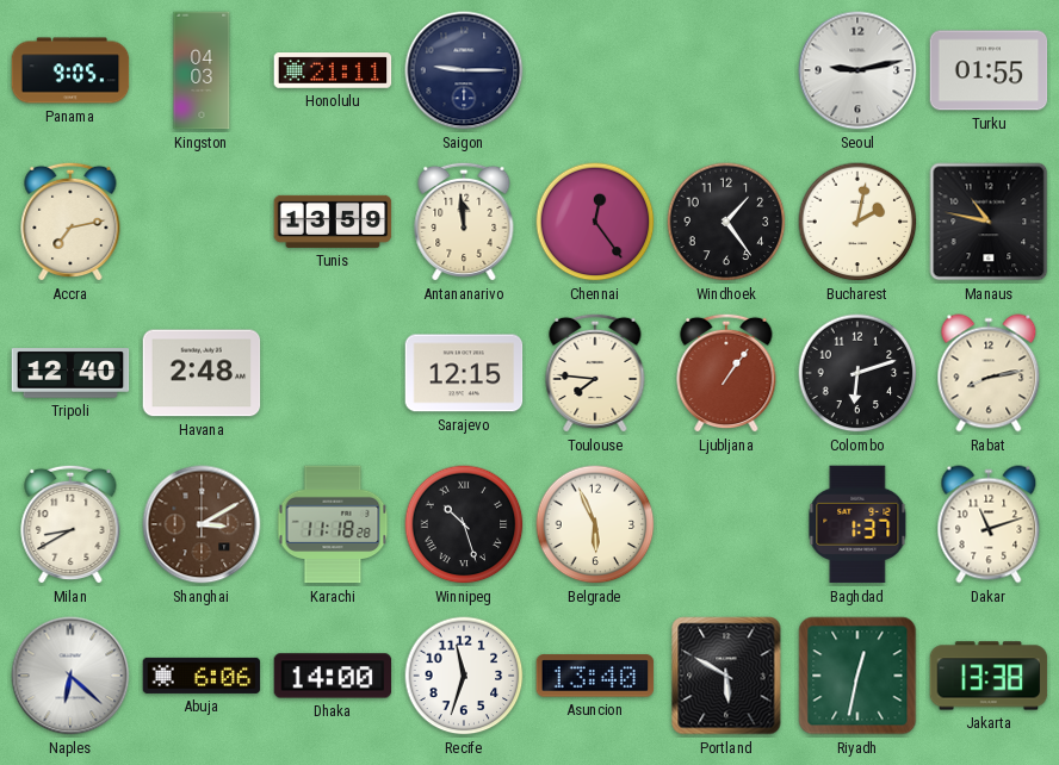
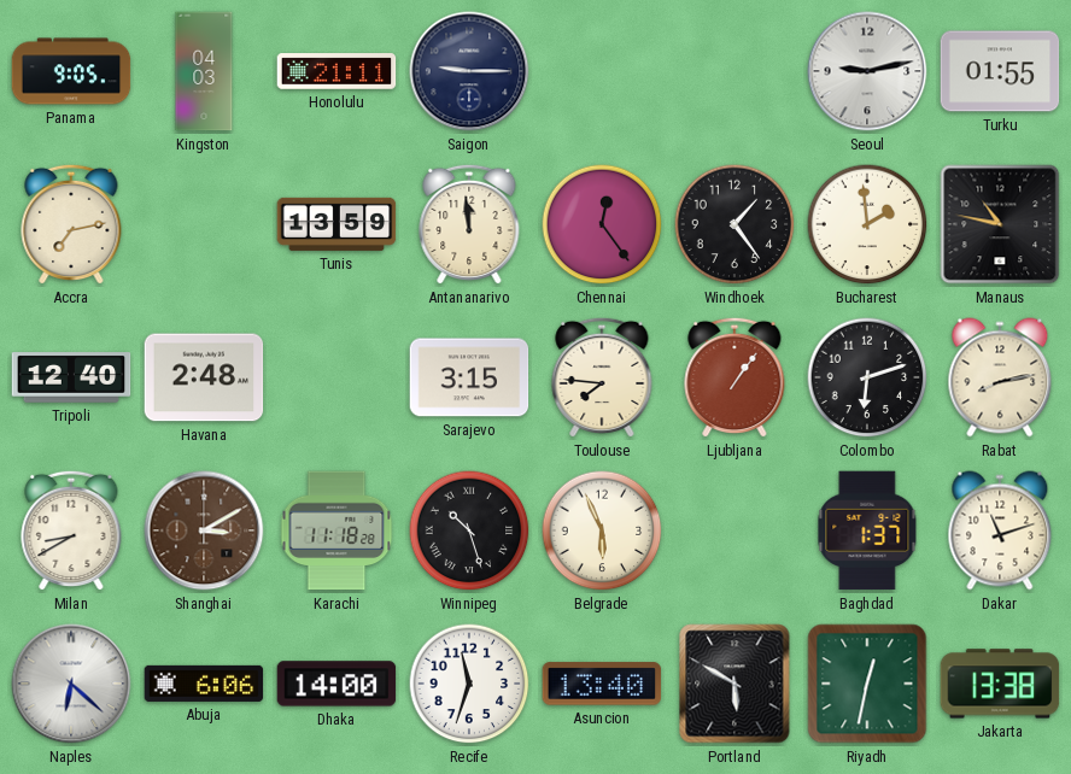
Bucharest: 2:02 -> 1:59 (867, 224)
Sarajevo: 12:15 -> 3:15 (469, 377)
